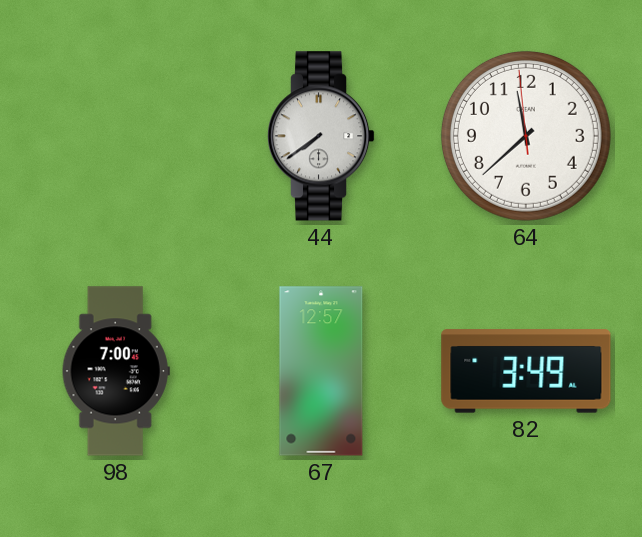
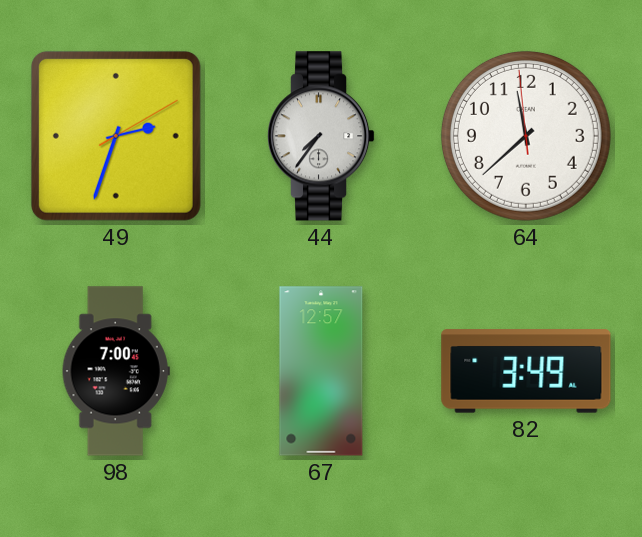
49: none -> 2:33 (116, 136)
44: 7:39 -> 7:36 (321, 136)
